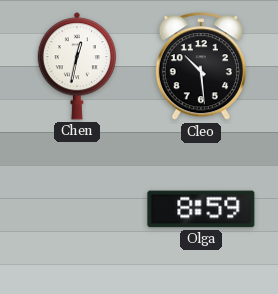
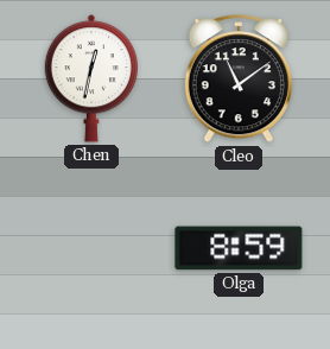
Cleo: 10:29 -> 11:09 (239, 80)
